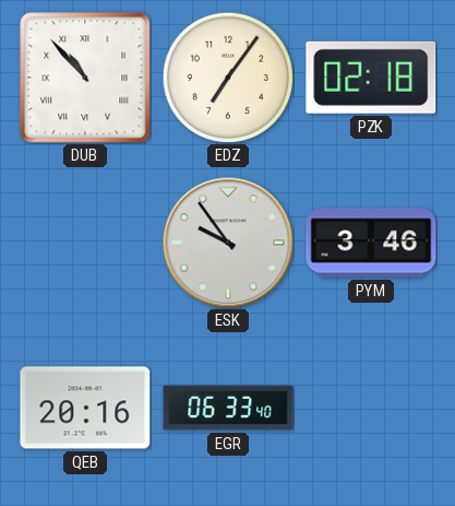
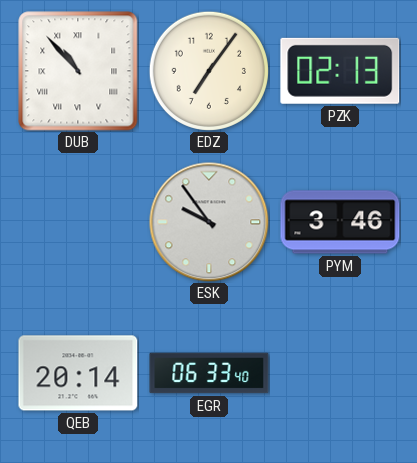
PZK: 02:18 -> 02:13 (340, 71)
QEB: 20:16 -> 20:14 (78, 373)
